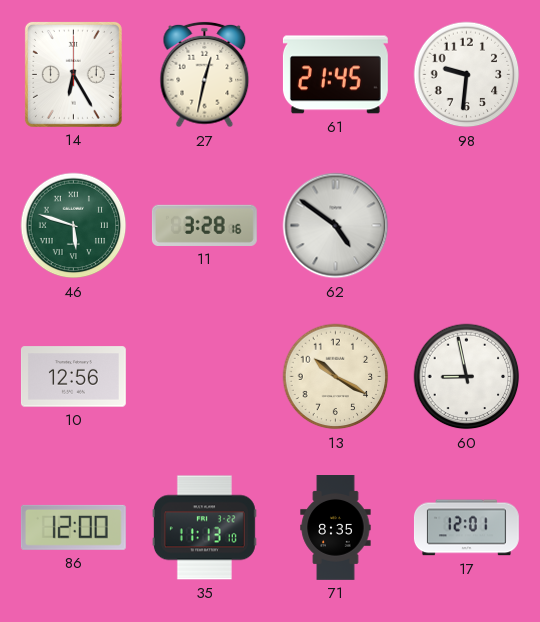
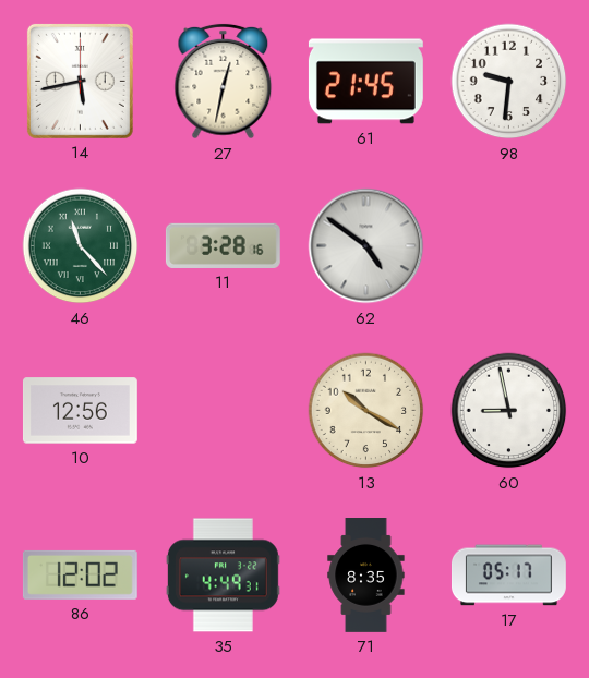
14: 6:25 -> 5:43 (80, 81)
46: 5:48 -> 11:23 (81, 246)
86: 12:00 -> 12:02 (80, 574)
35: 11:13 -> 4:49 (223, 576)
17: 12:01 -> 05:17 (508, 576)
